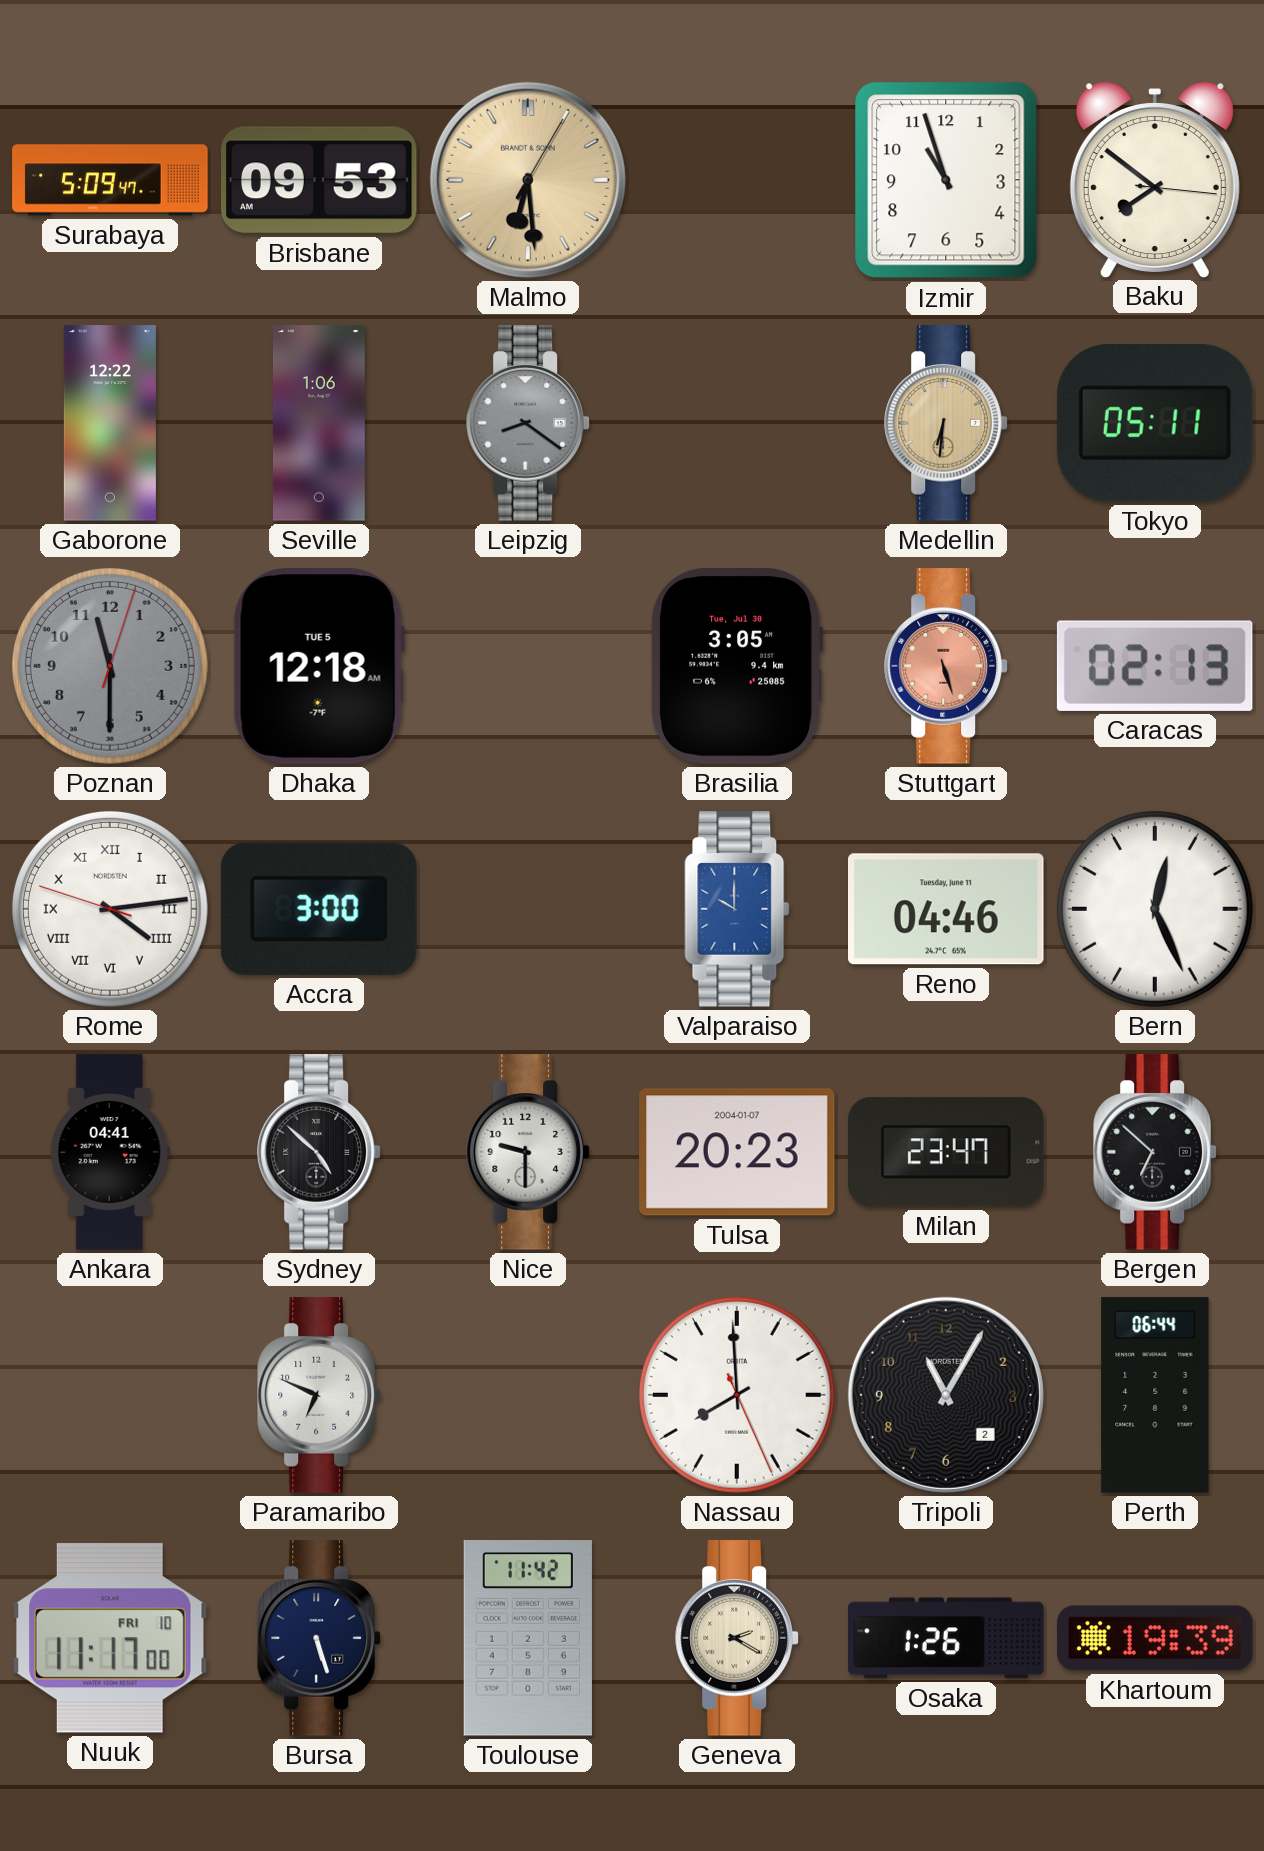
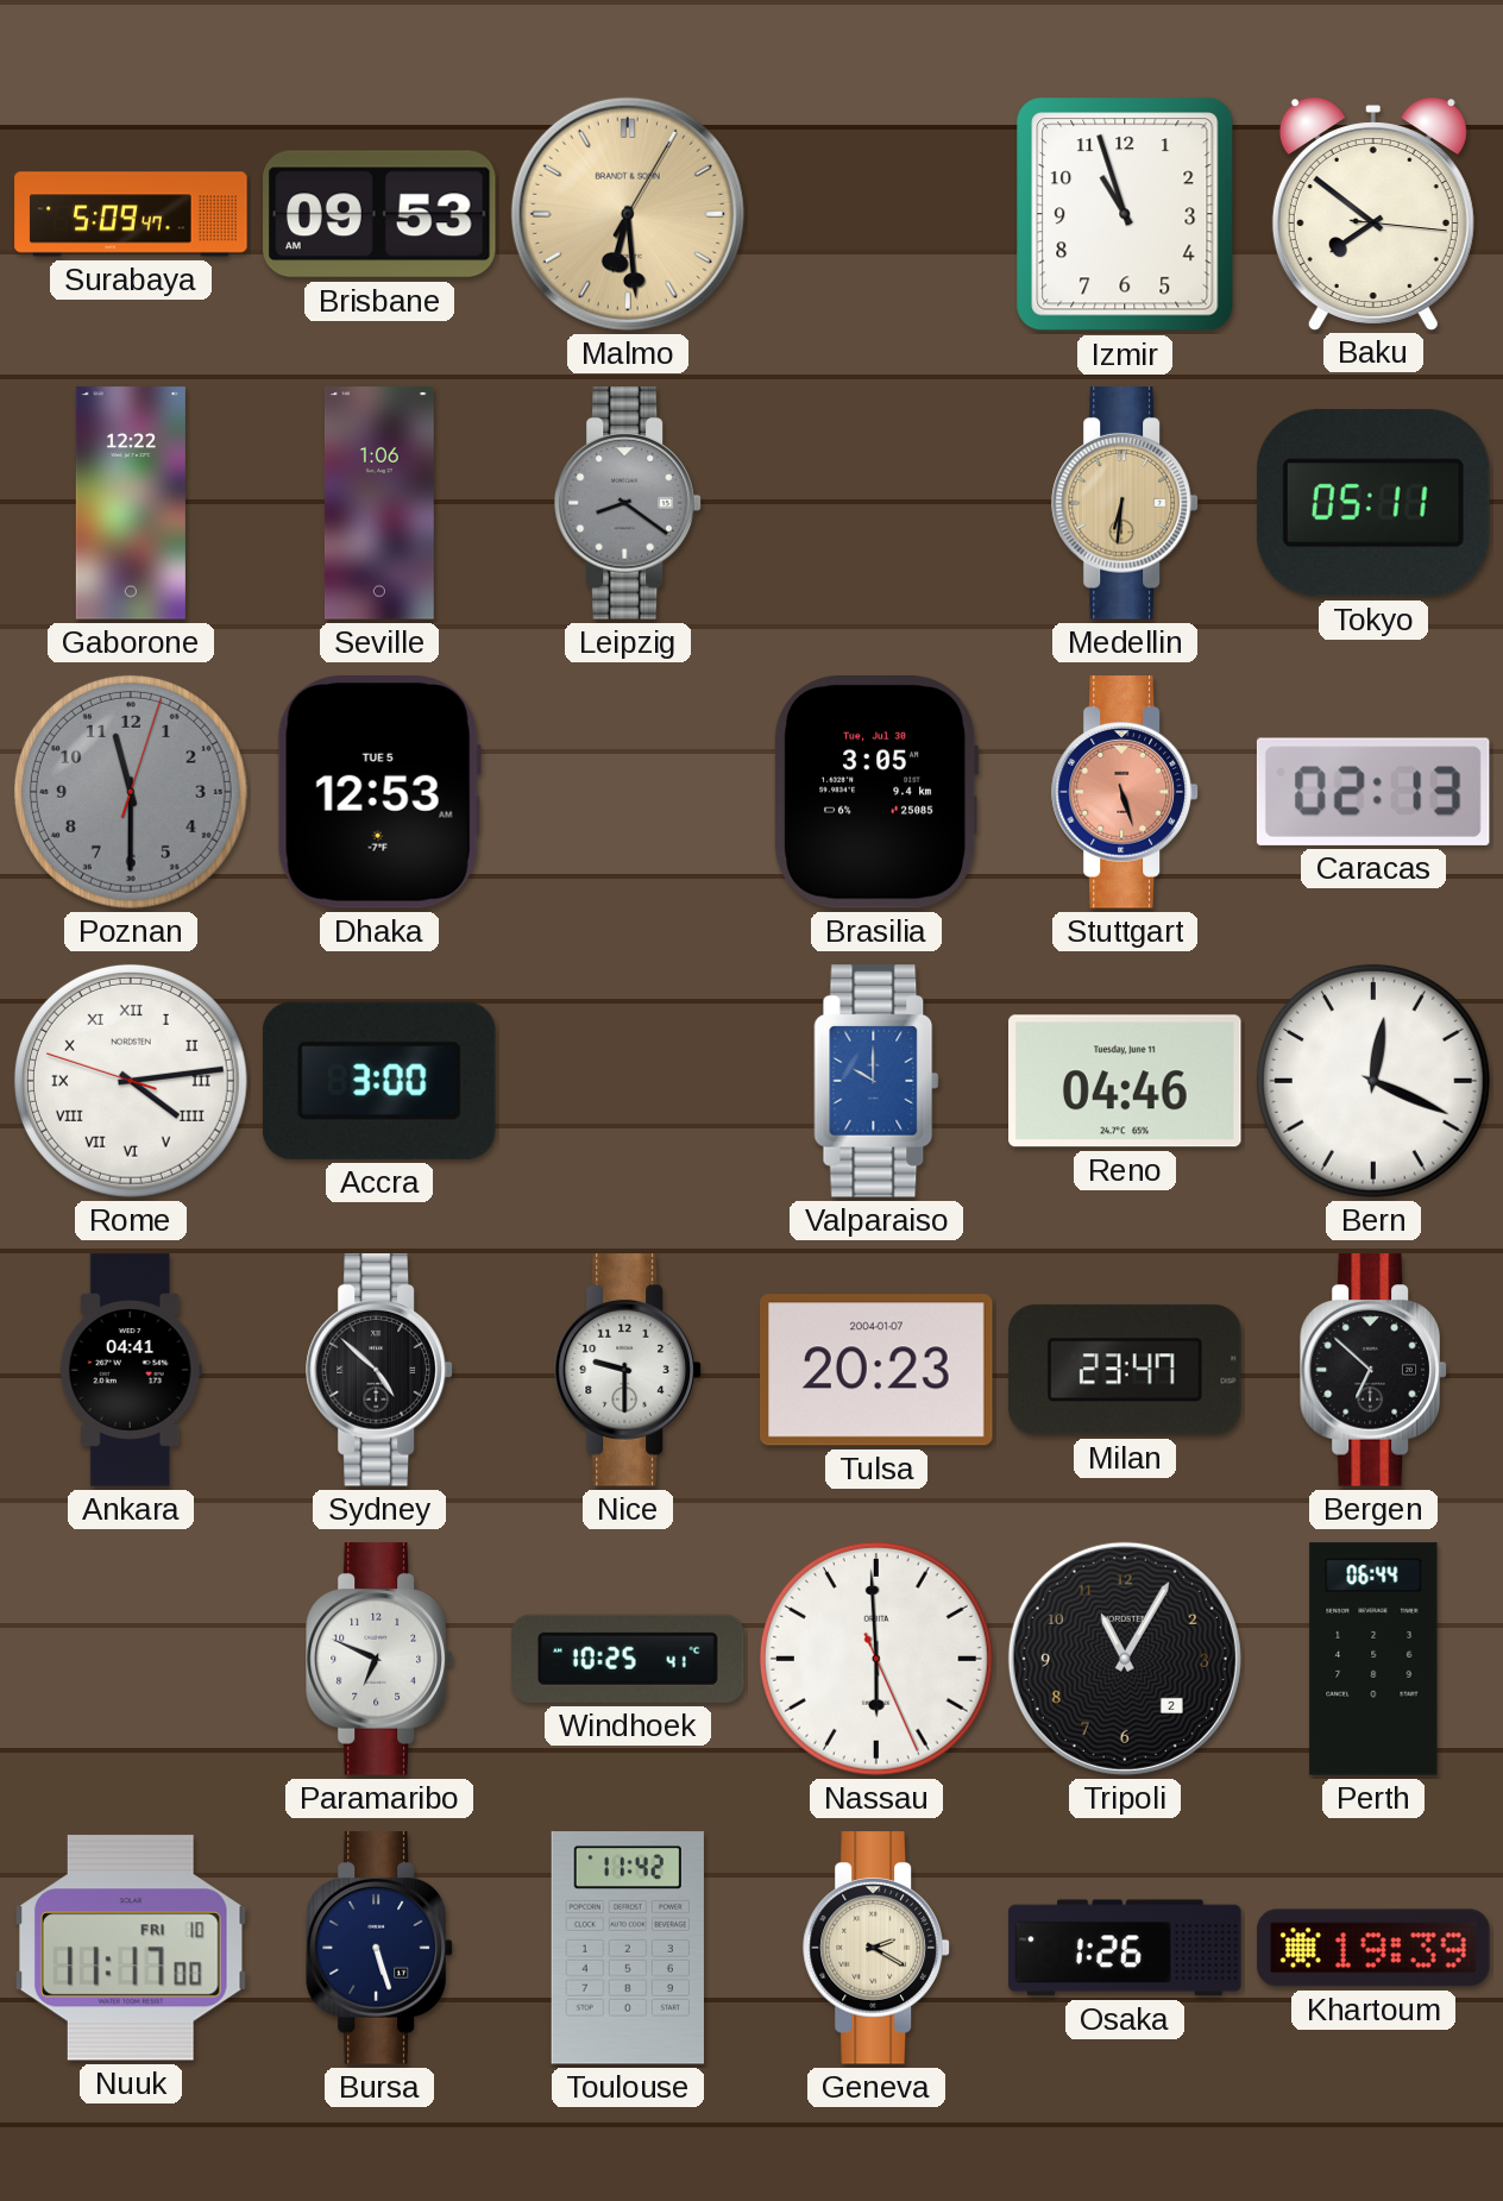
Dhaka: 12:18 -> 12:53 (379, 793)
Bern: 12:26 -> 12:19 (1373, 1081)
Windhoek: none -> 10:25 (629, 1659)
Nassau: 7:59 -> 5:59 (876, 1659)
